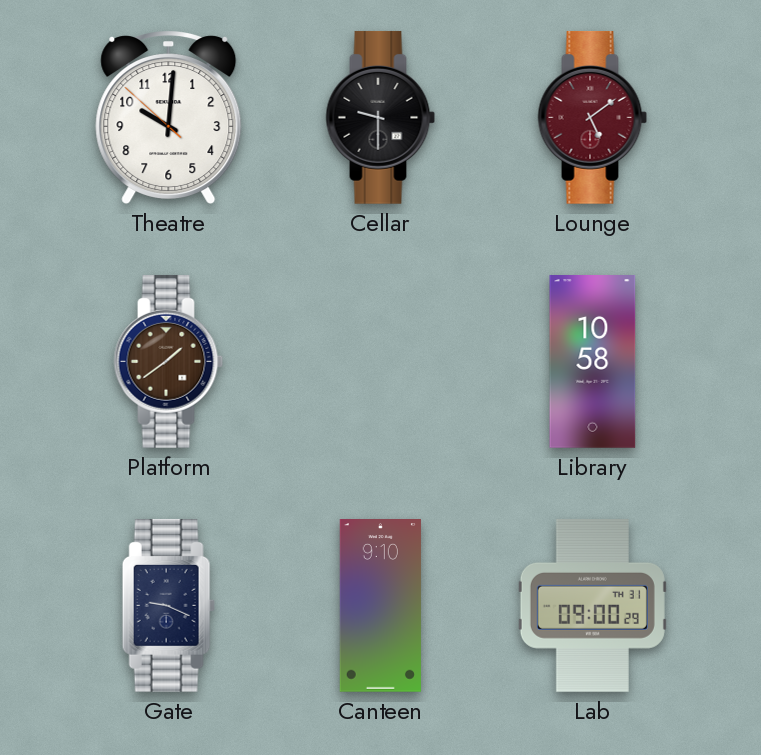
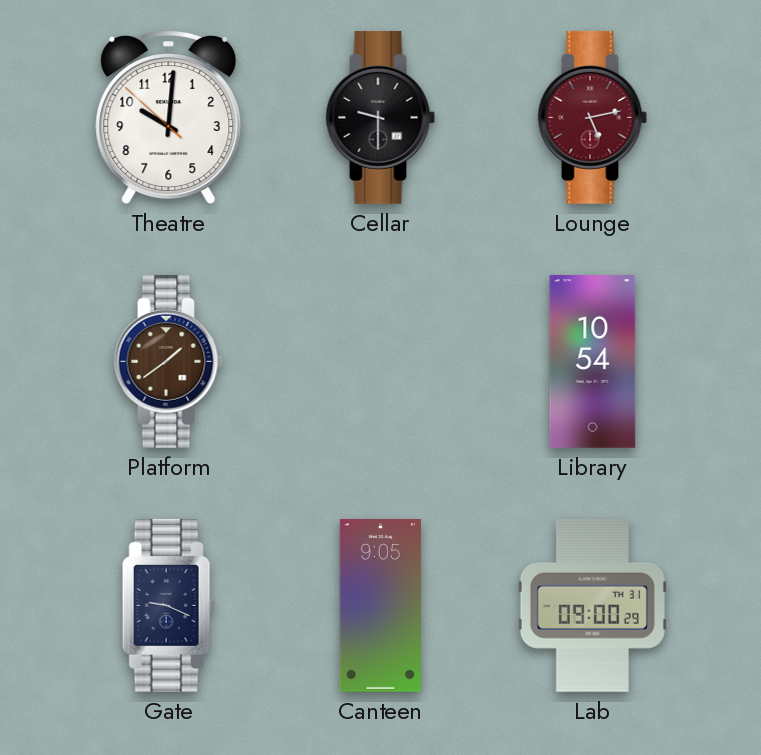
Lounge: 5:09 -> 5:13 (593, 117)
Library: 10:58 -> 10:54 (593, 362)
Canteen: 9:10 -> 9:05 (380, 606)
